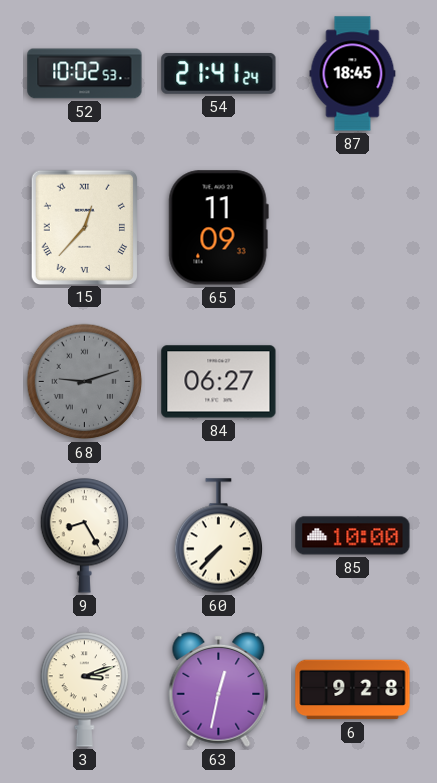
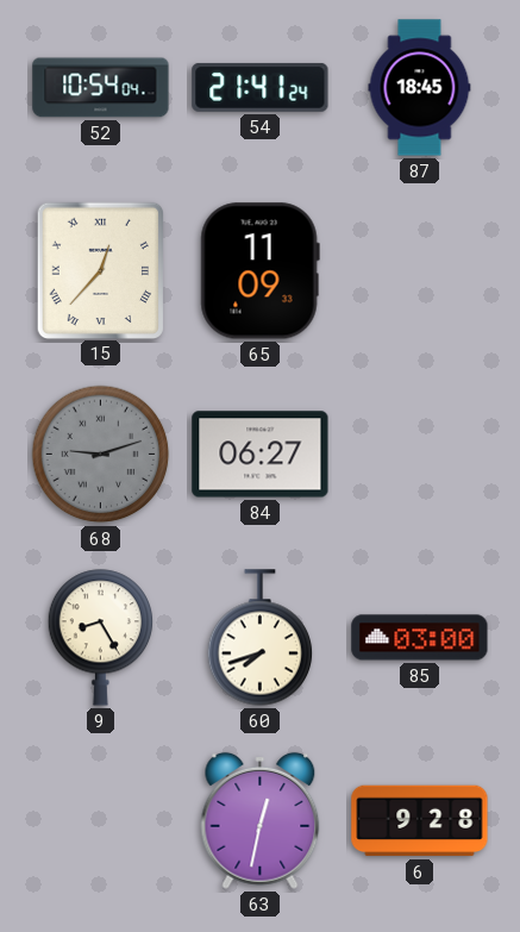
52: 10:02 -> 10:54 (101, 88)
60: 7:37 -> 7:42 (261, 638)
85: 10:00 -> 03:00 (420, 638)
3: 3:12 -> none (85, 690)
